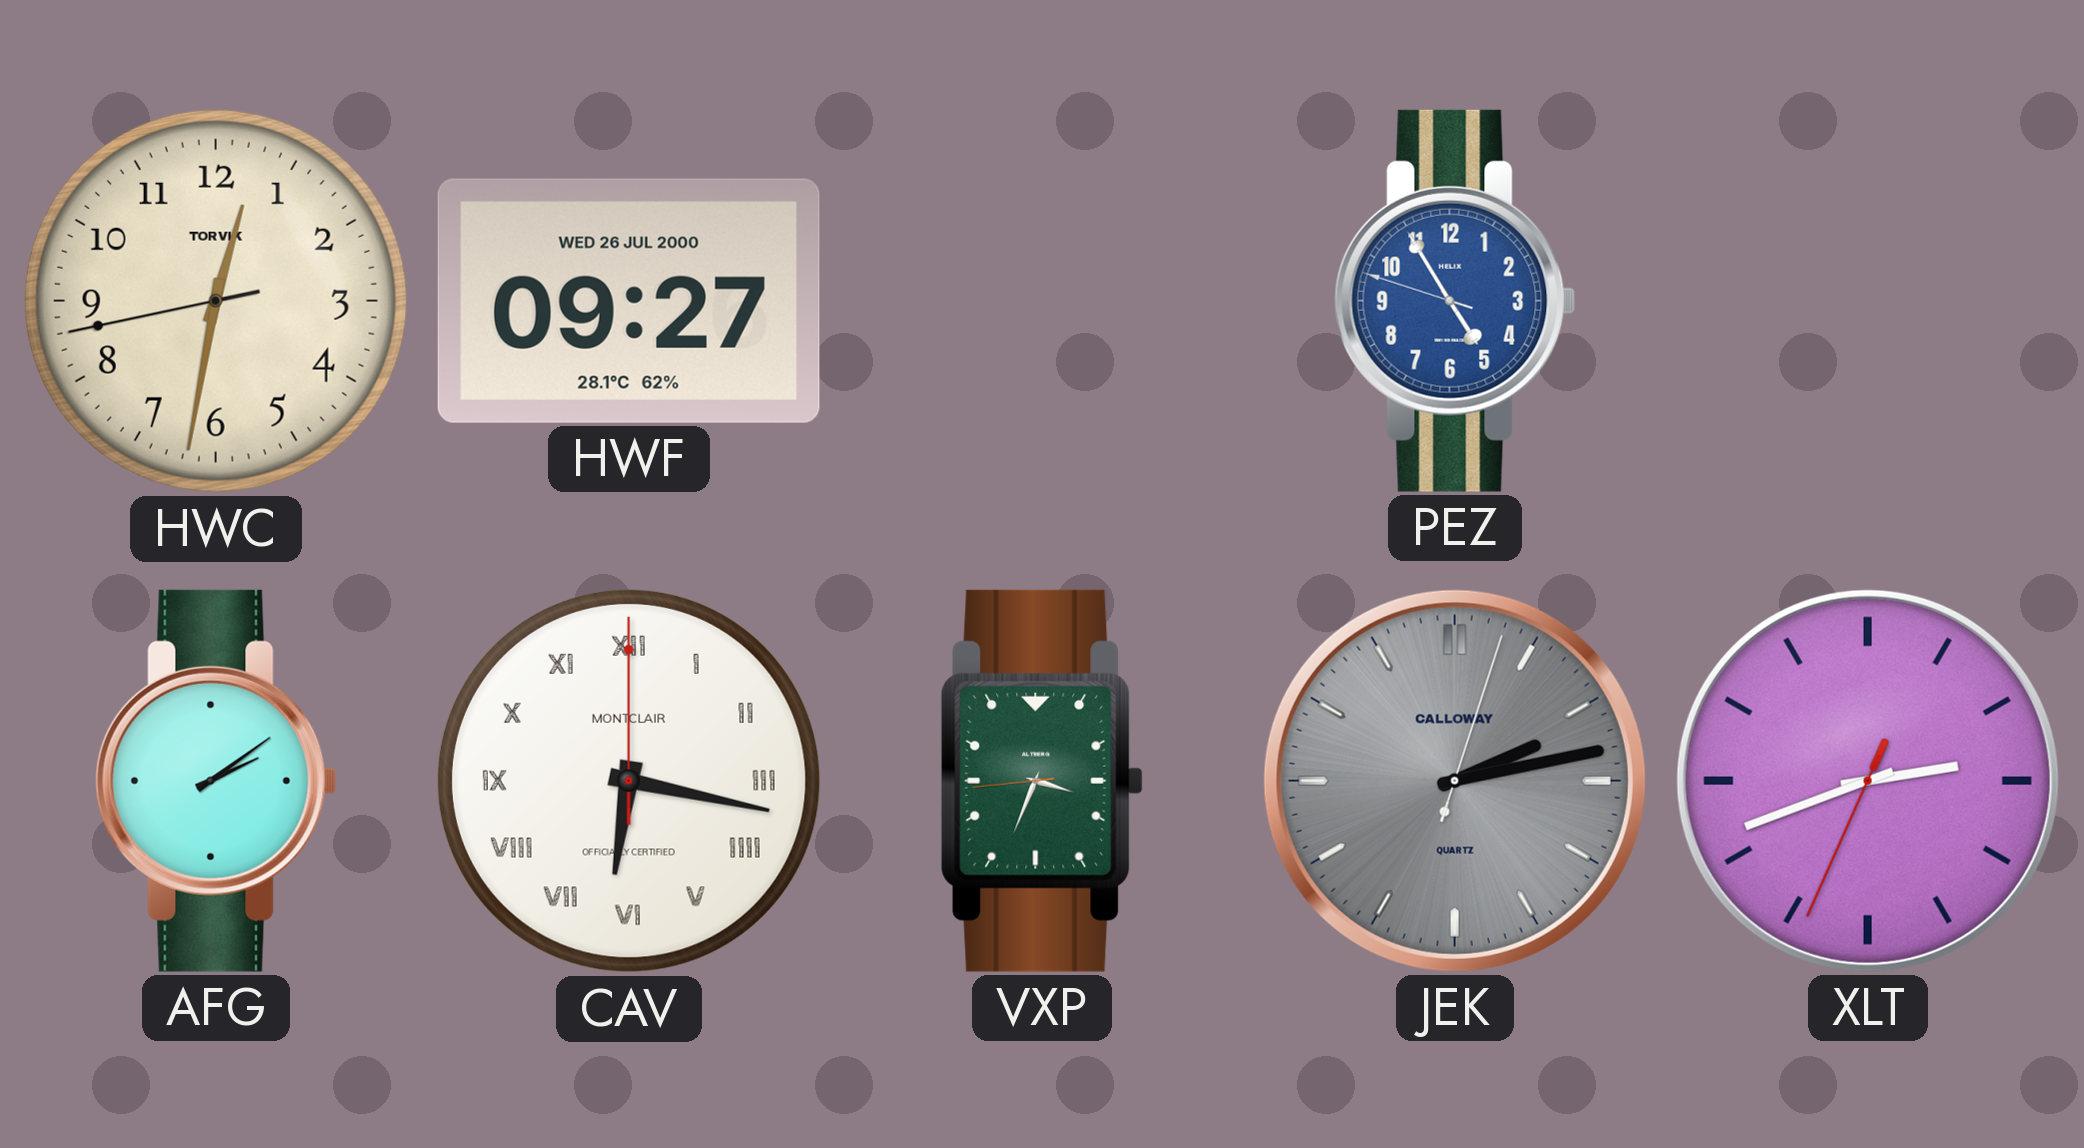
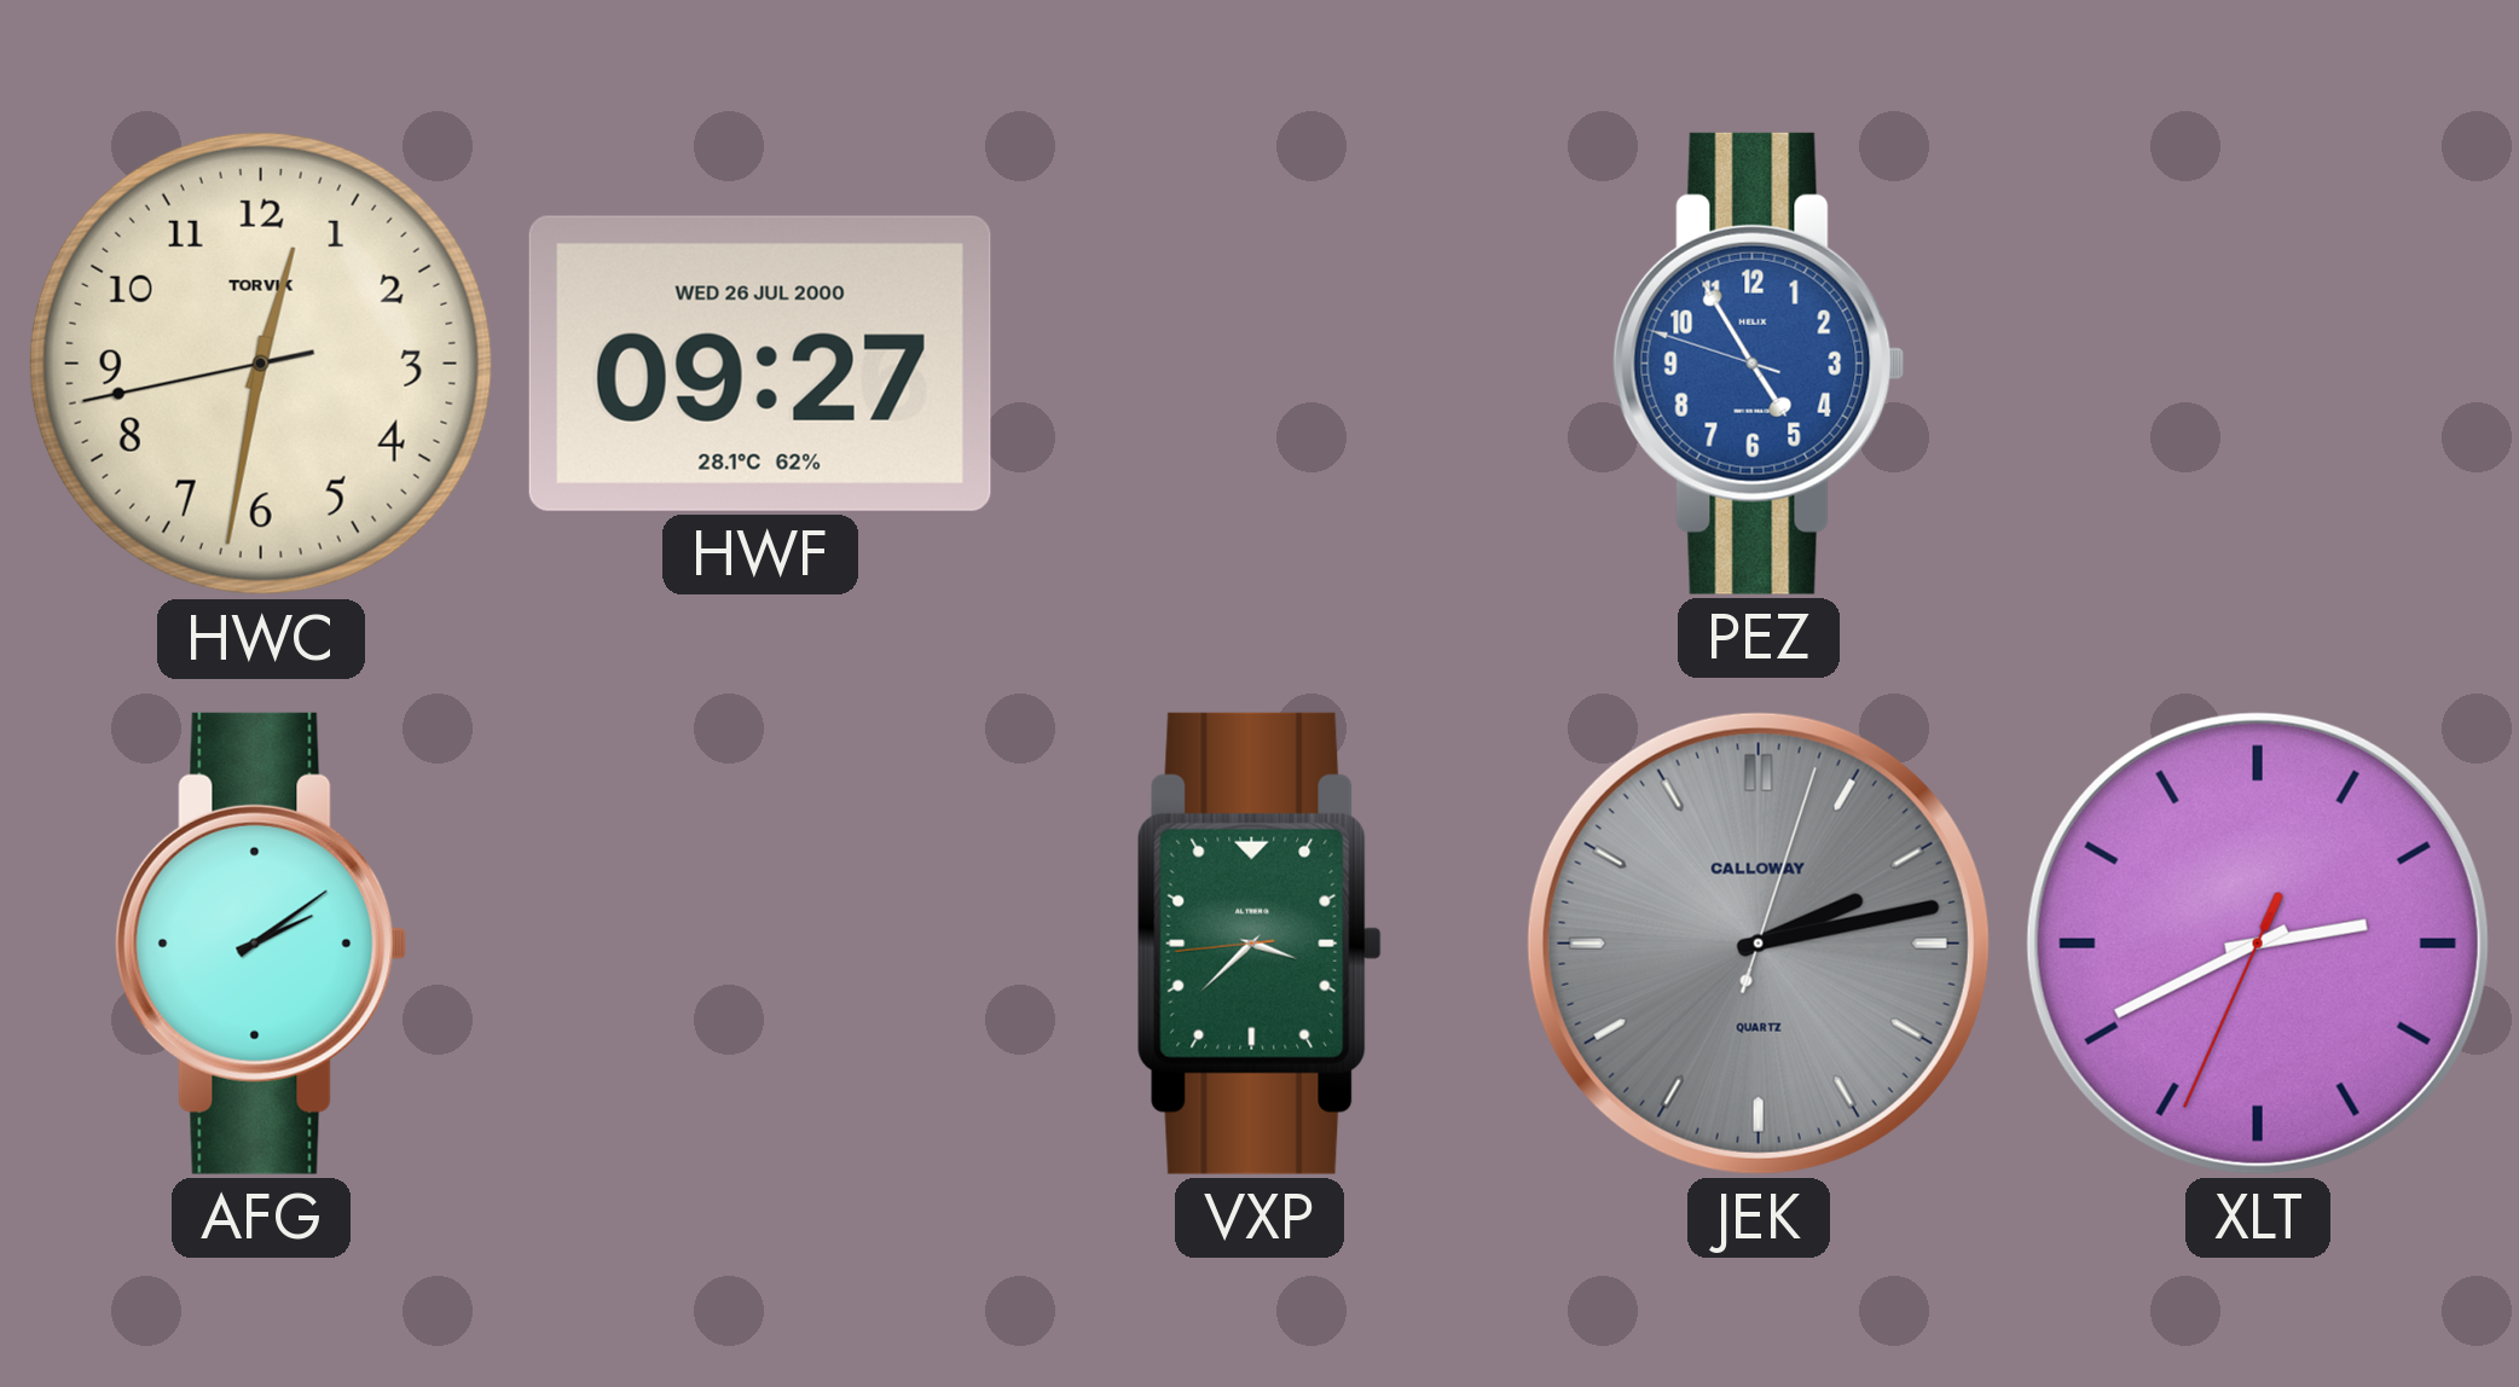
CAV: 6:17 -> none (629, 781)
VXP: 3:33 -> 3:37 (1259, 944)
XLT: 2:41 -> 2:40 (2258, 944)
